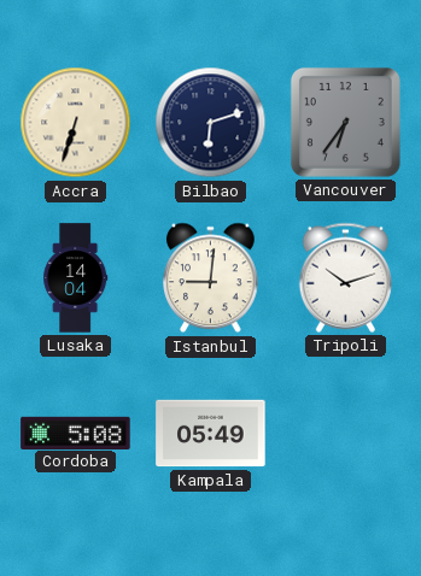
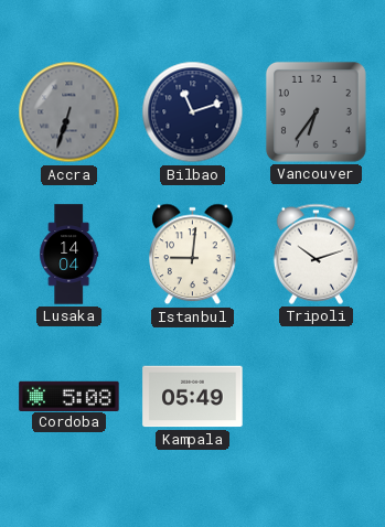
Accra dial: cream -> grey (69, 112)
Bilbao: 6:12 -> 11:12 (193, 112)
